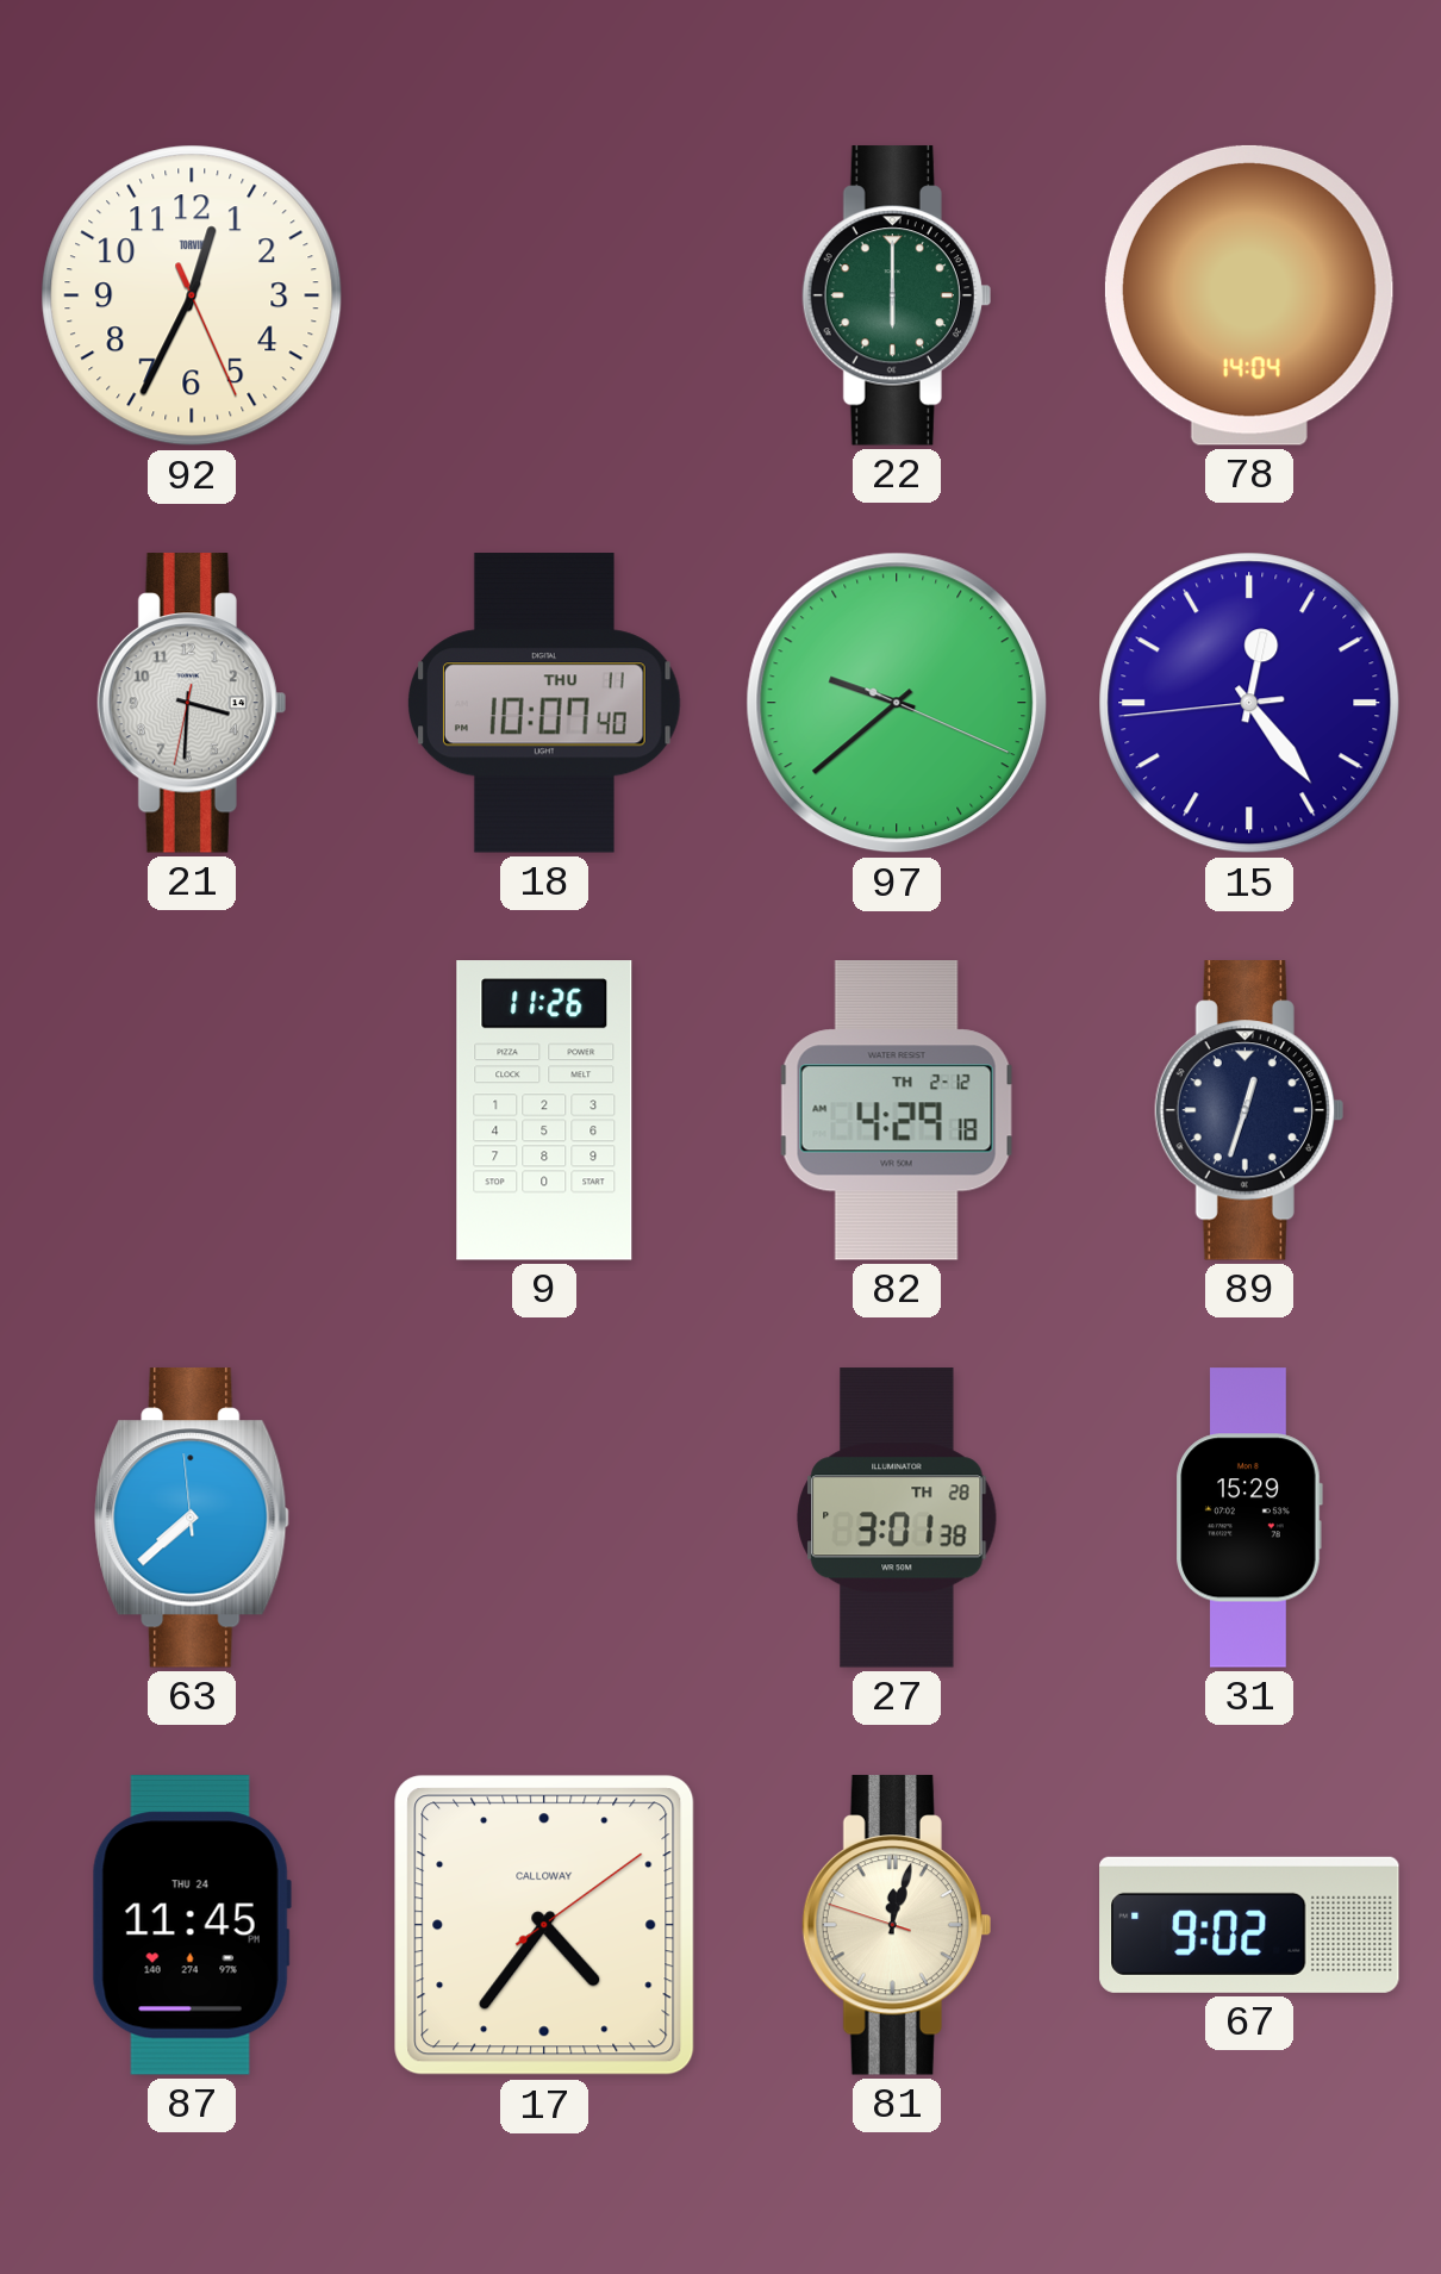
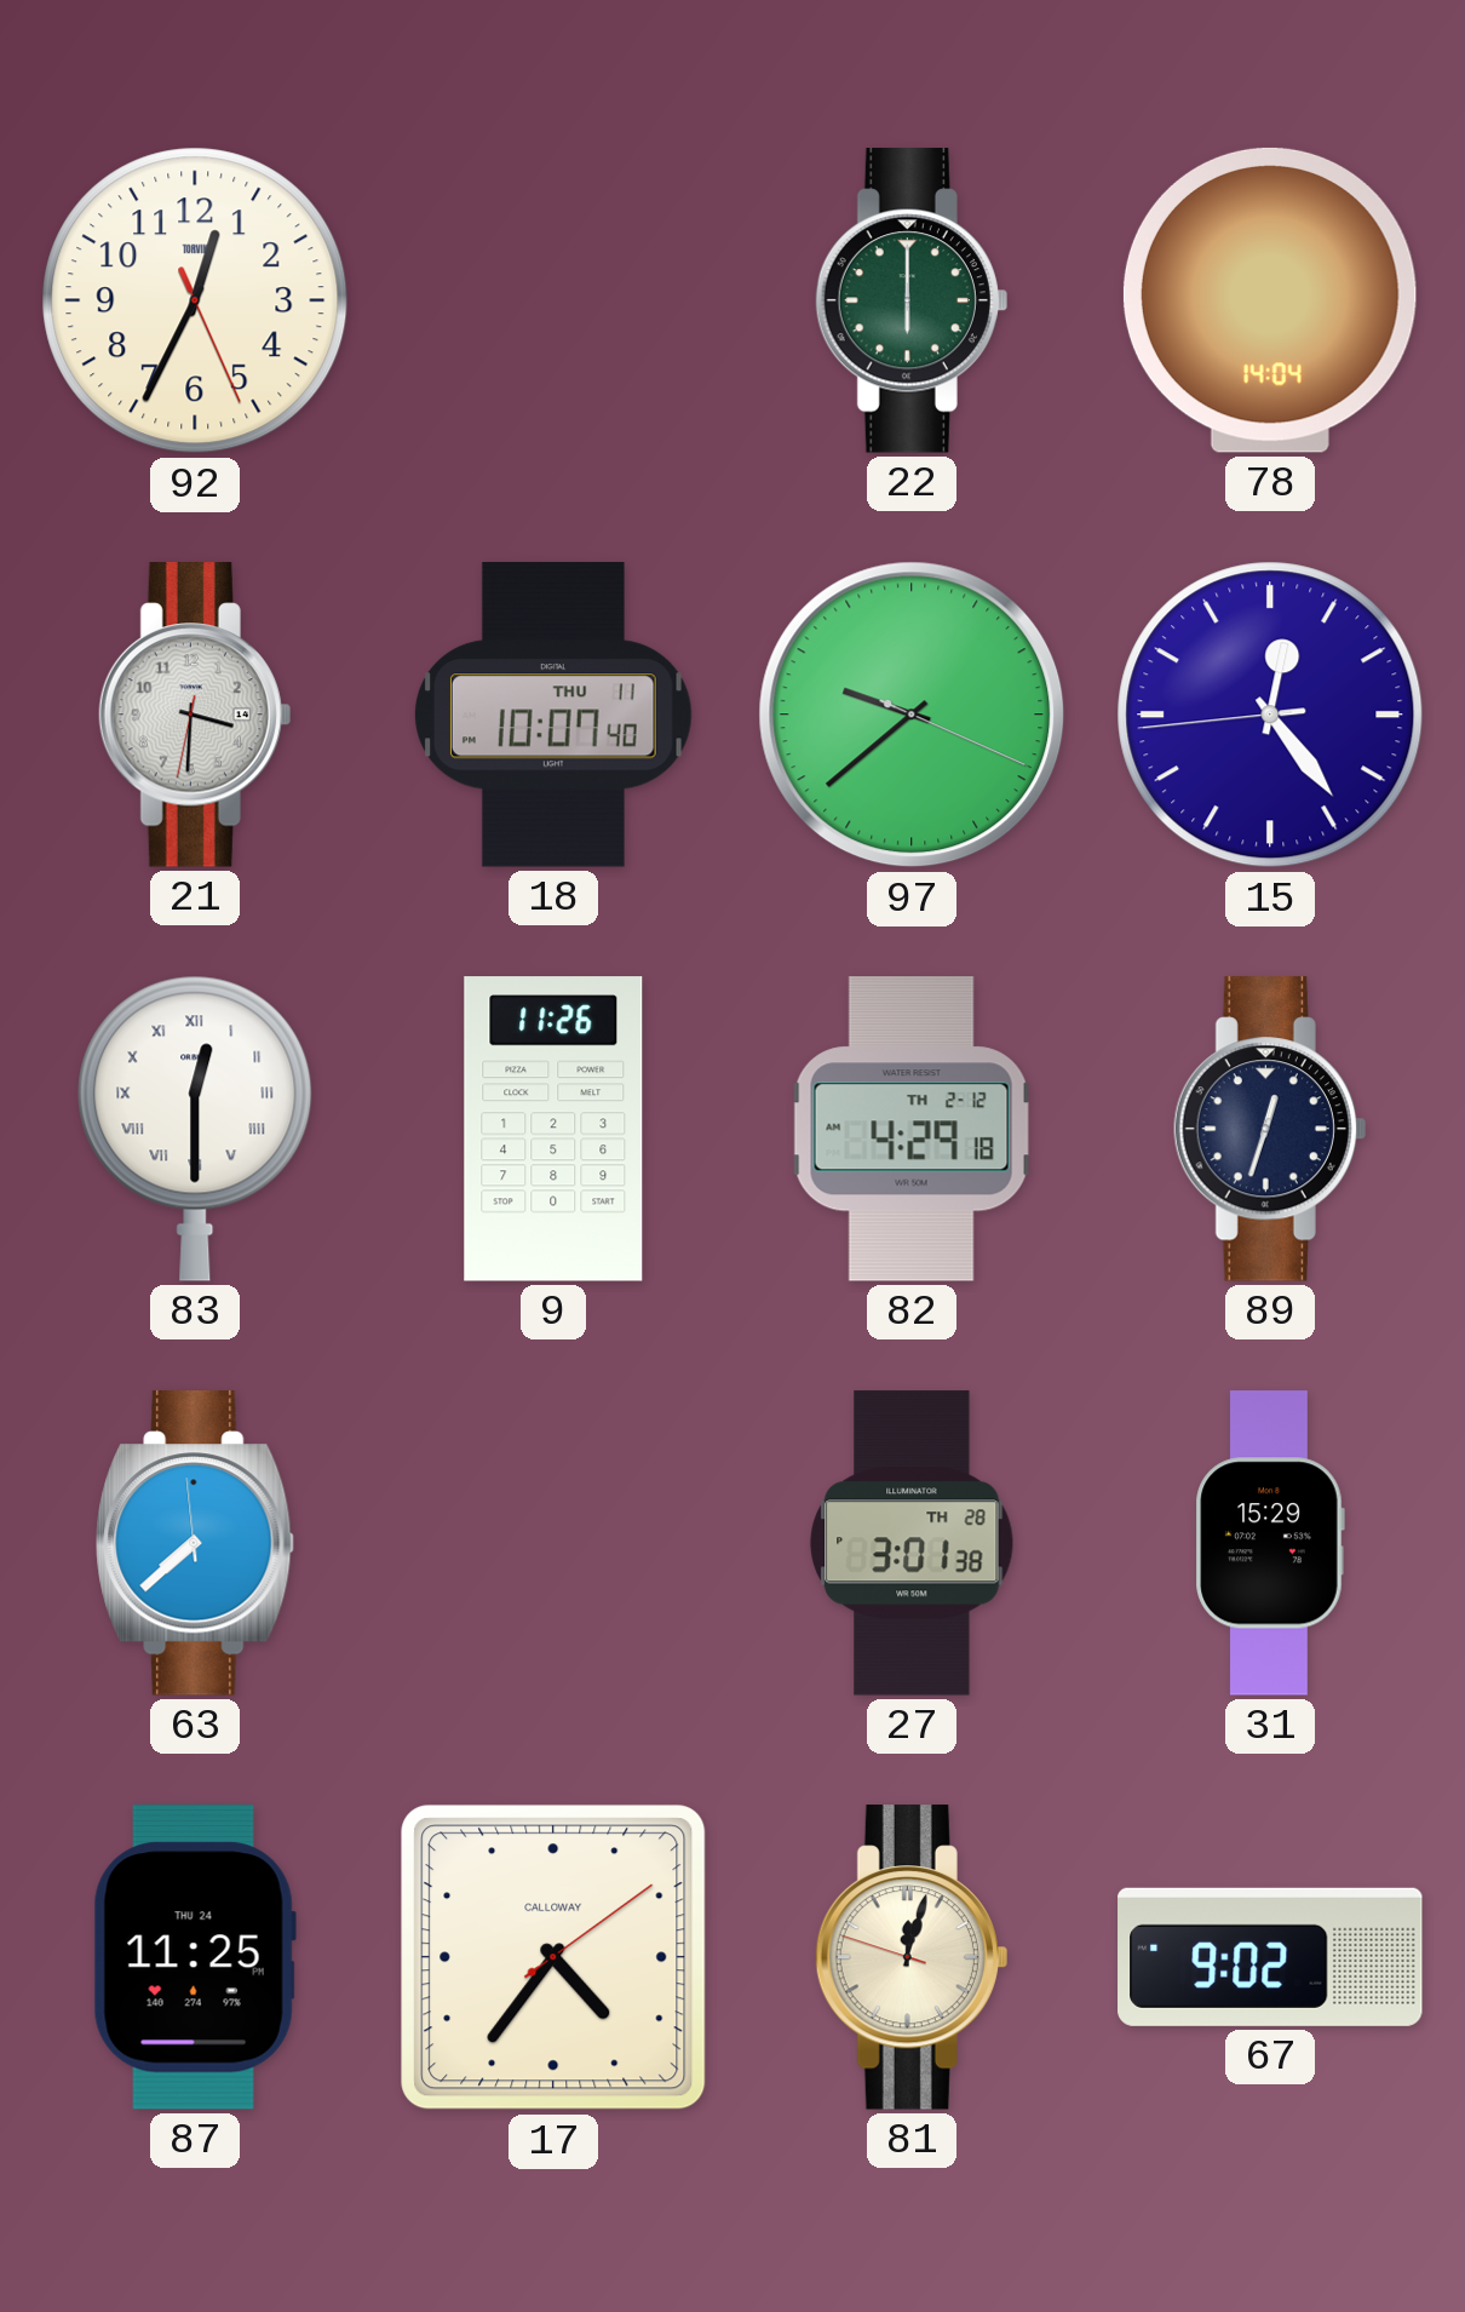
83: none -> 12:30 (195, 1129)
87: 11:45 -> 11:25 (195, 1957)
